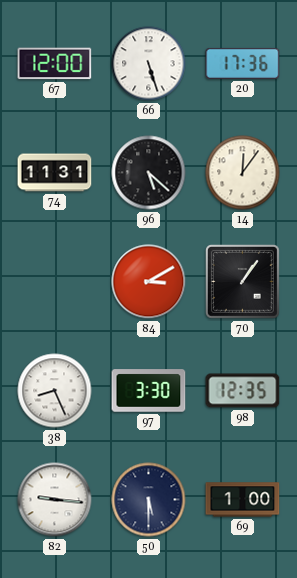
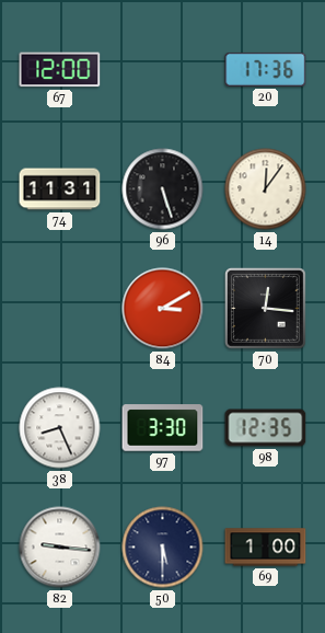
66: 5:27 -> none (149, 64)
96: 5:22 -> 5:27 (163, 189)
70: 1:06 -> 12:16 (265, 308)
